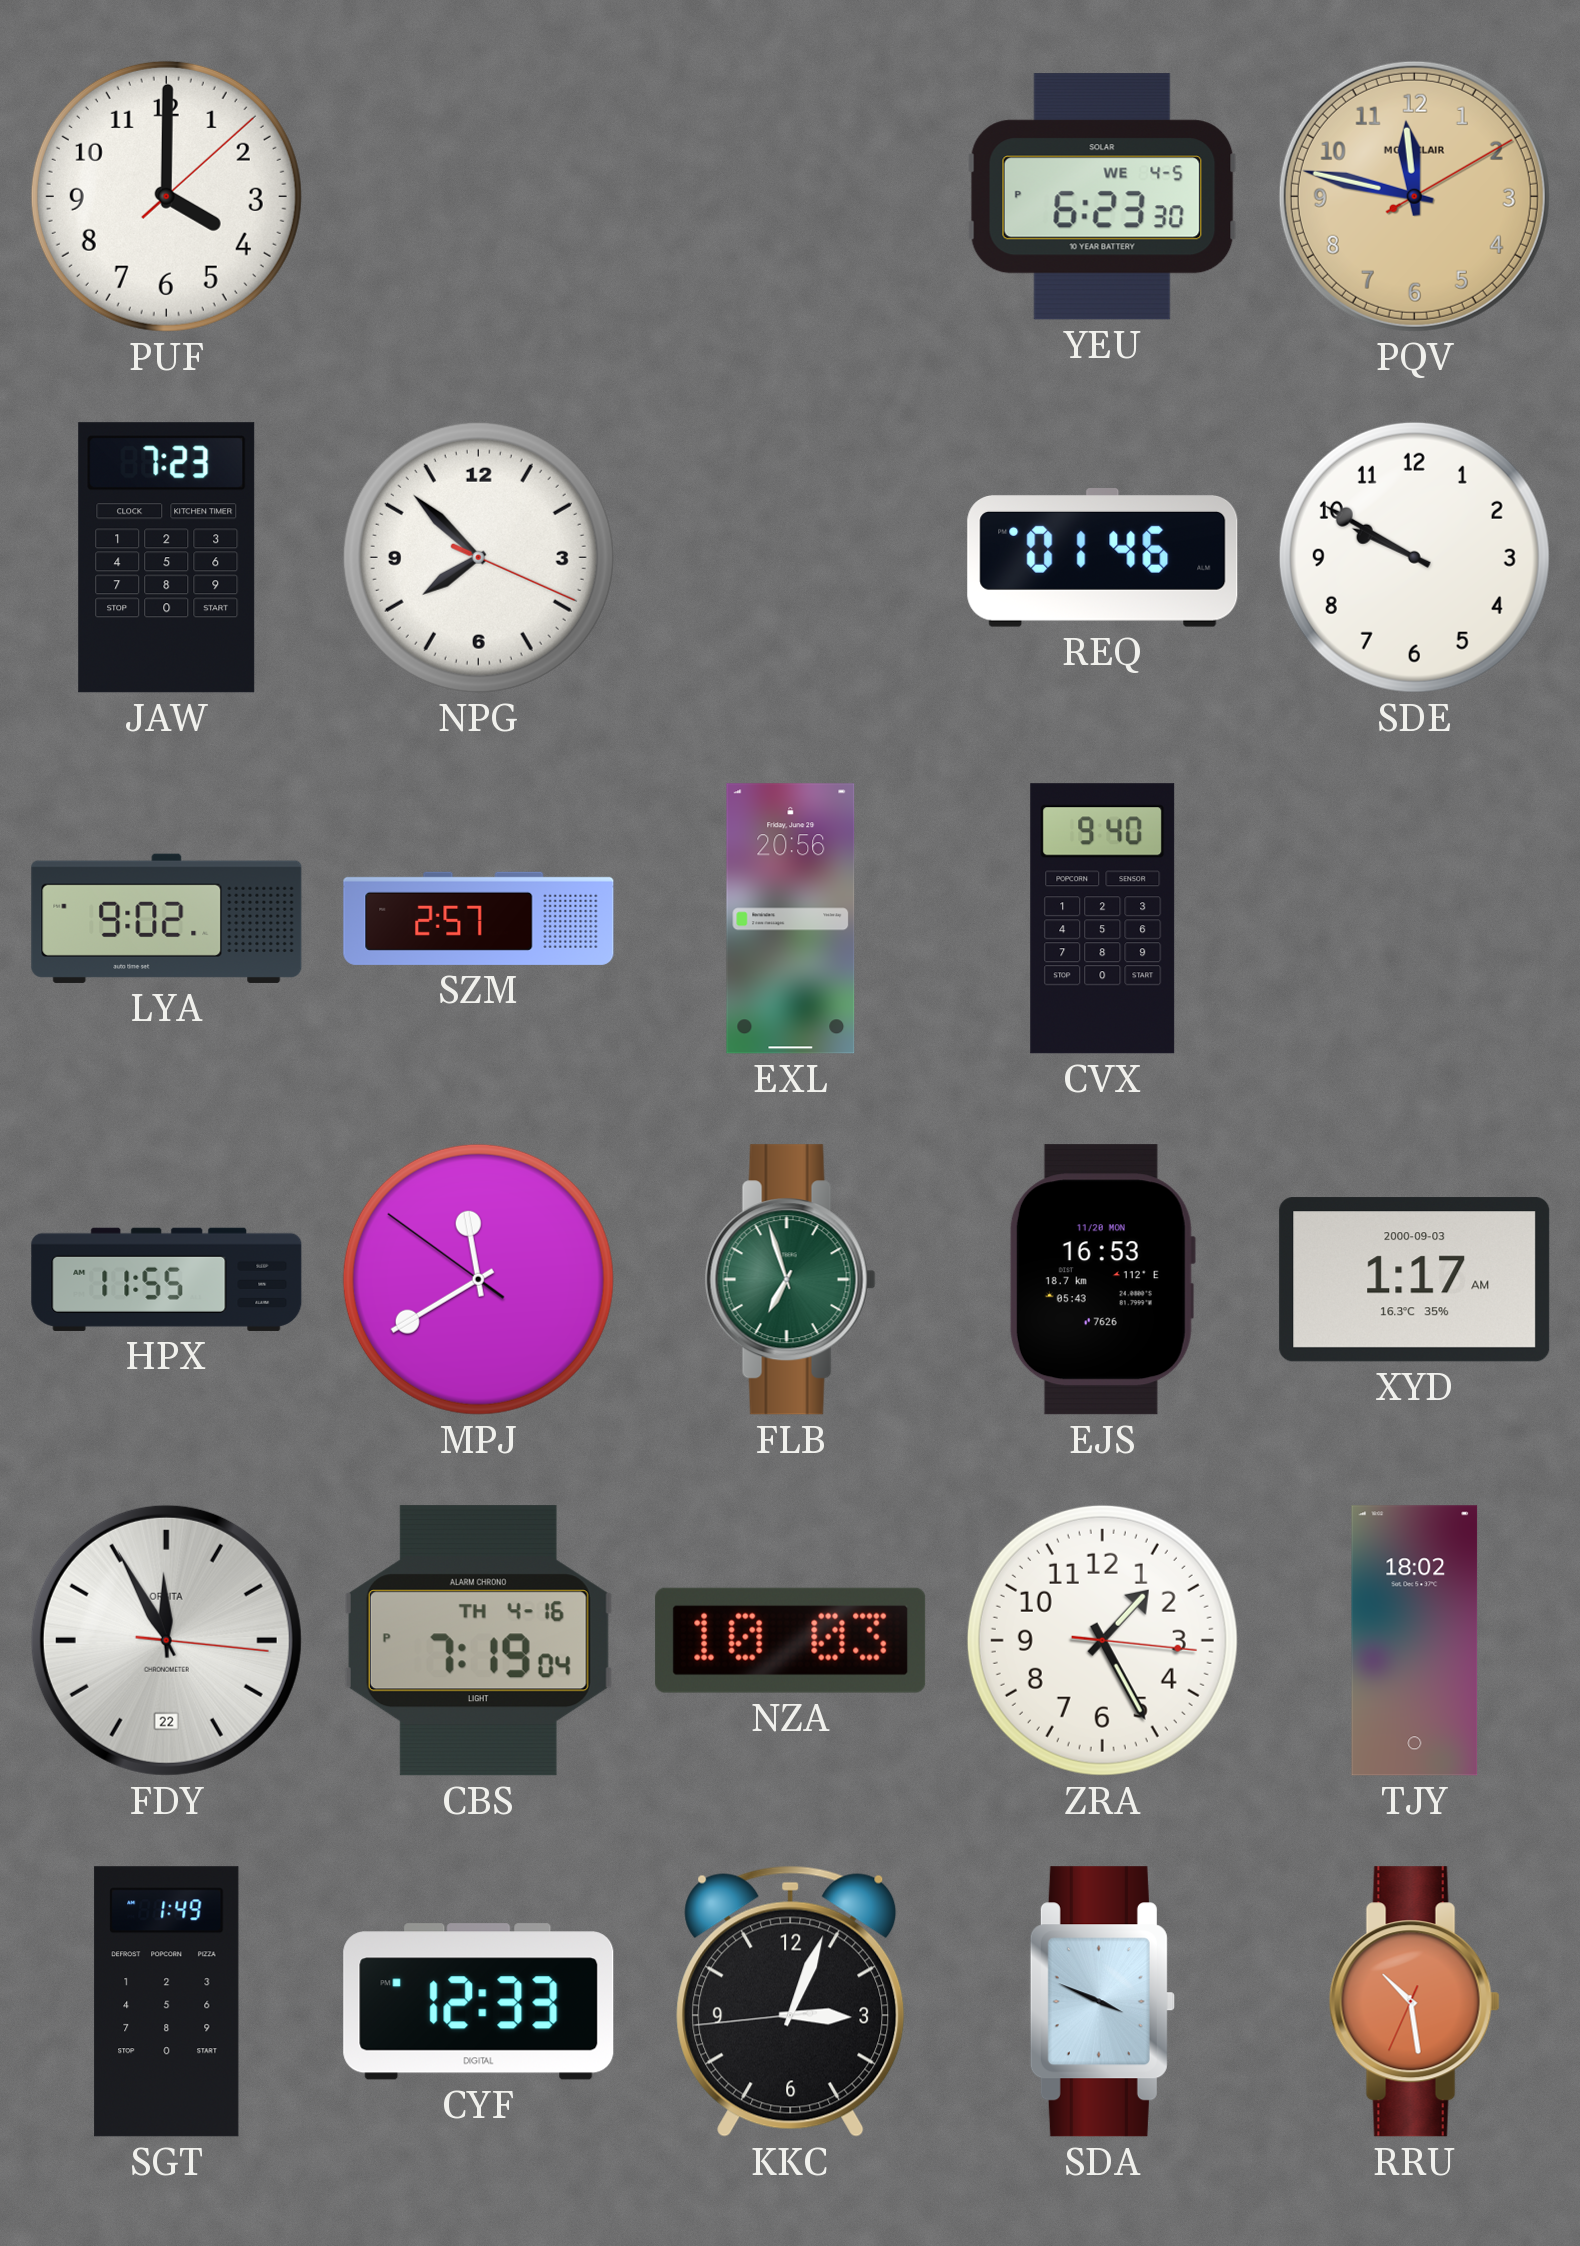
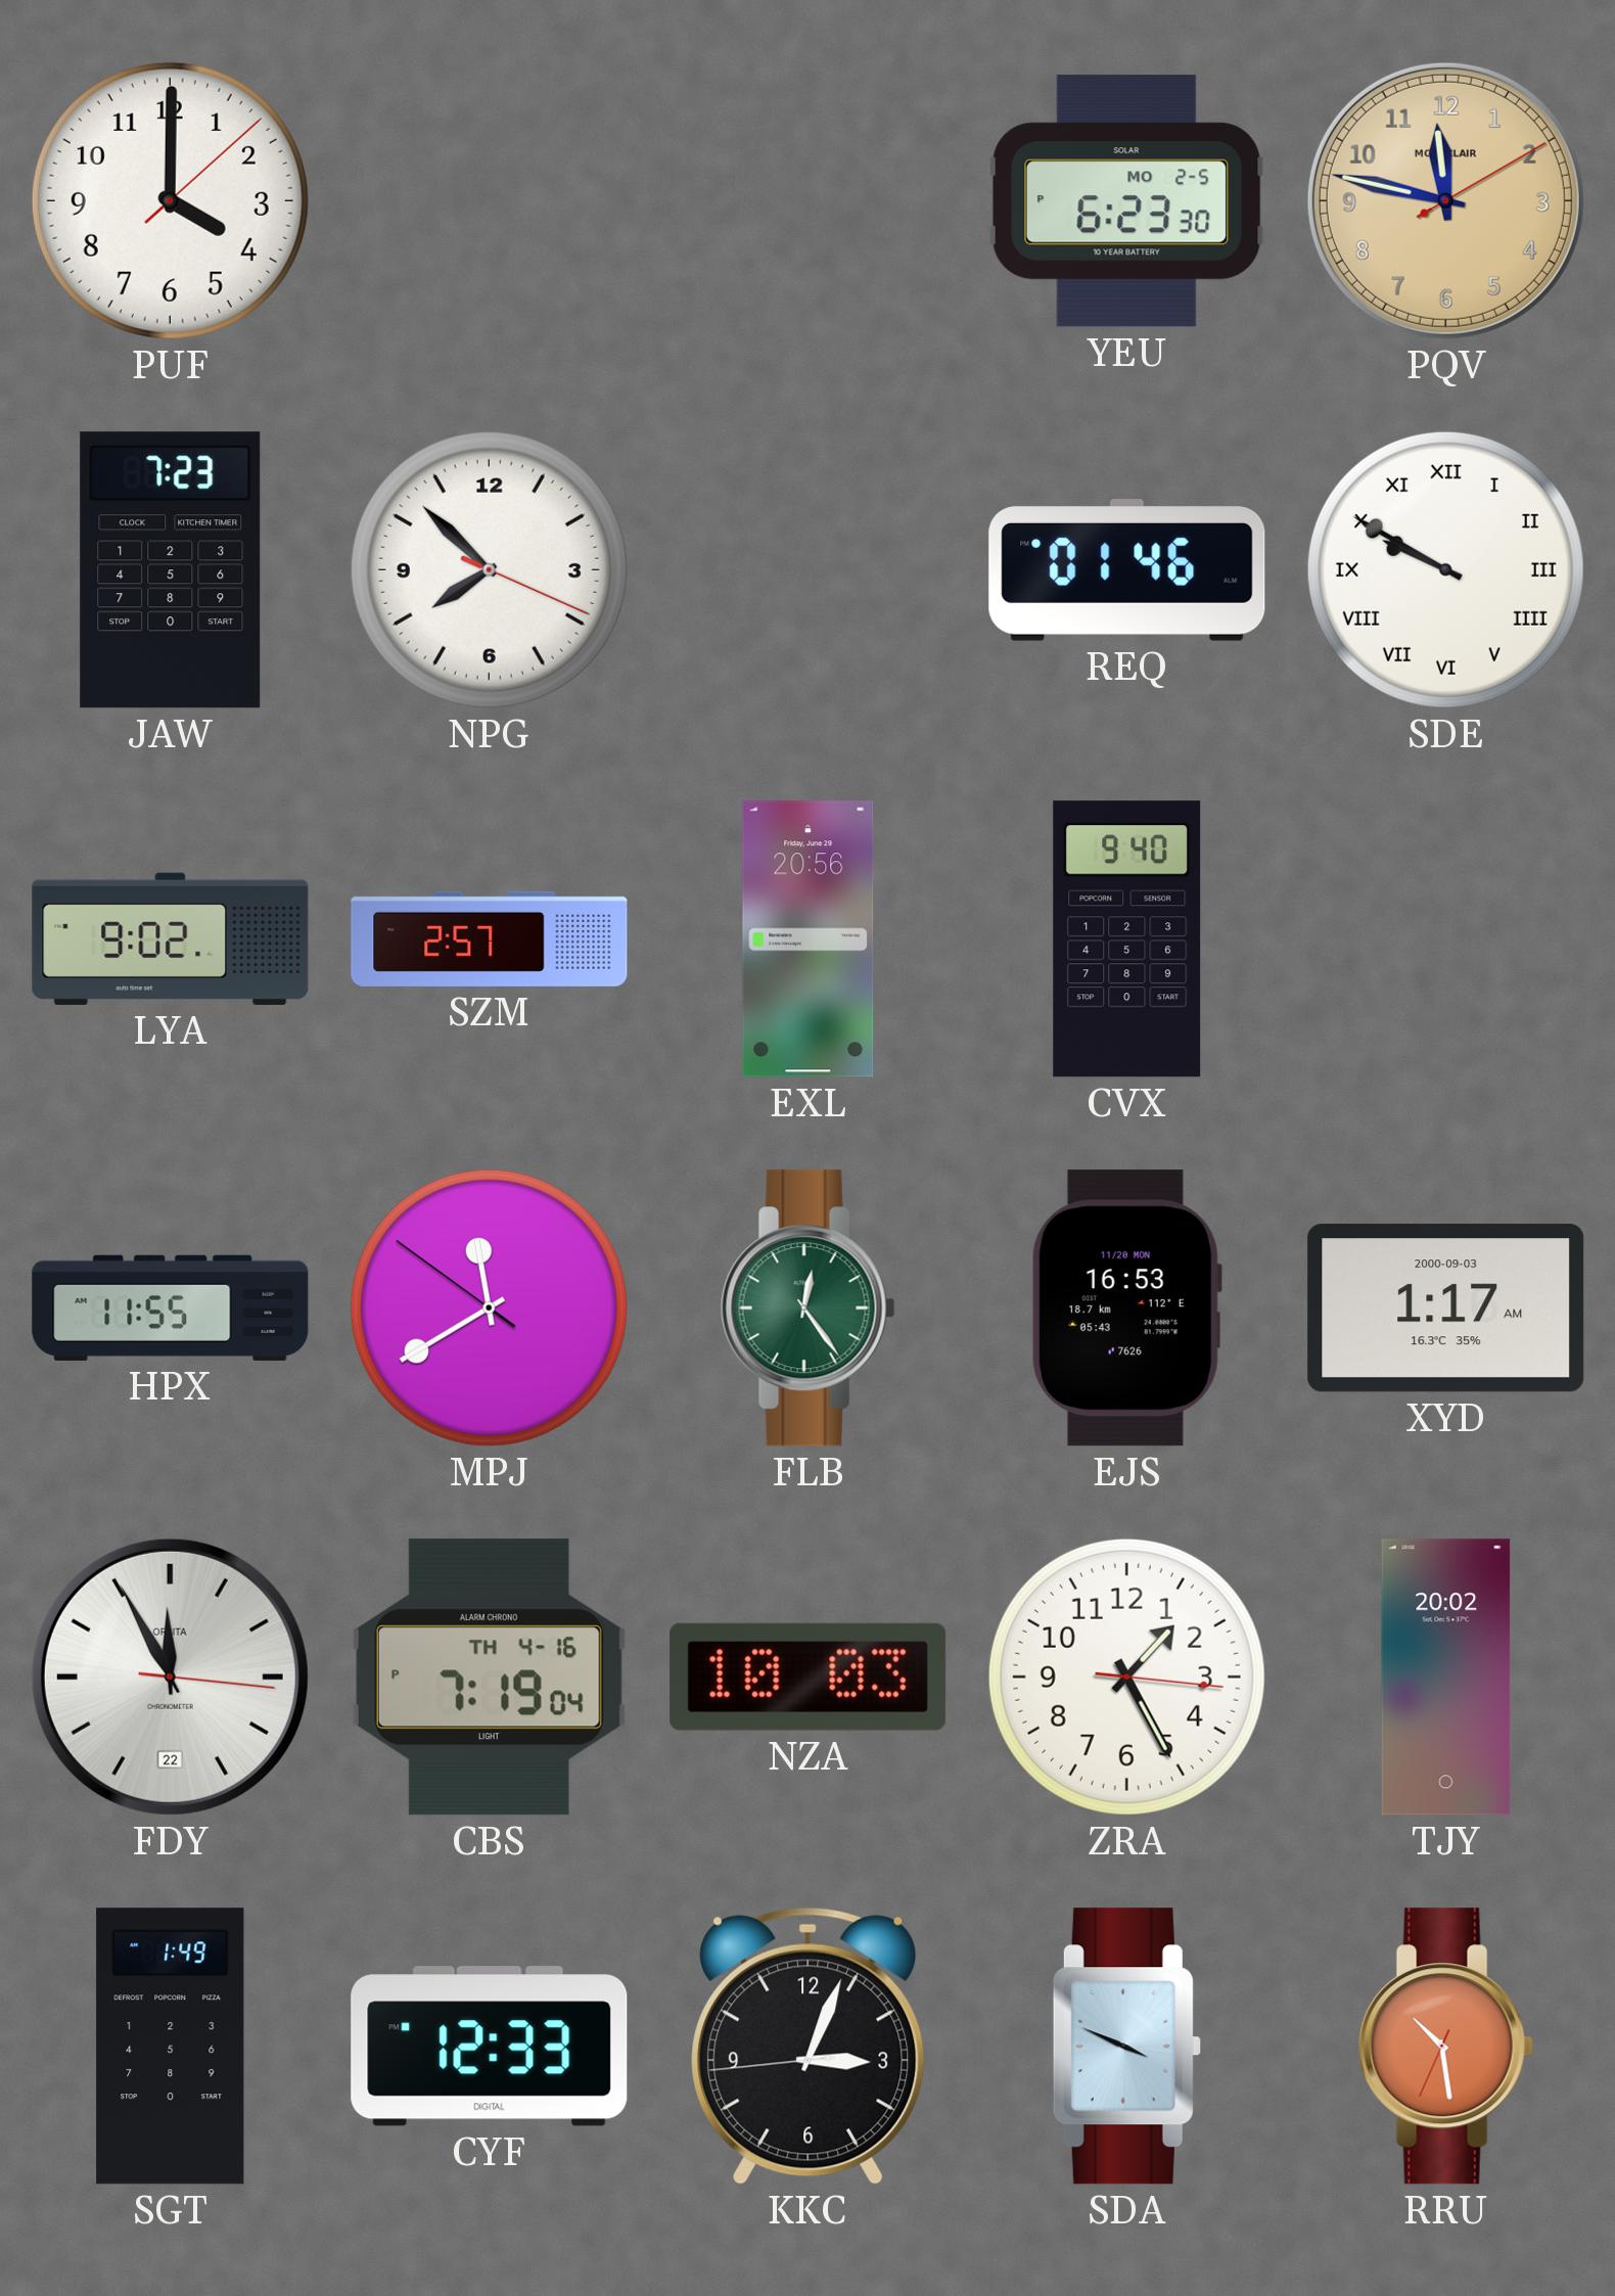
YEU date: WE 4-5 -> MO 2-5 (1126, 201)
SDE numerals: Arabic -> Roman (1445, 569)
FLB: 6:57 -> 12:24 (807, 1308)
TJY: 18:02 -> 20:02 (1446, 1678)
